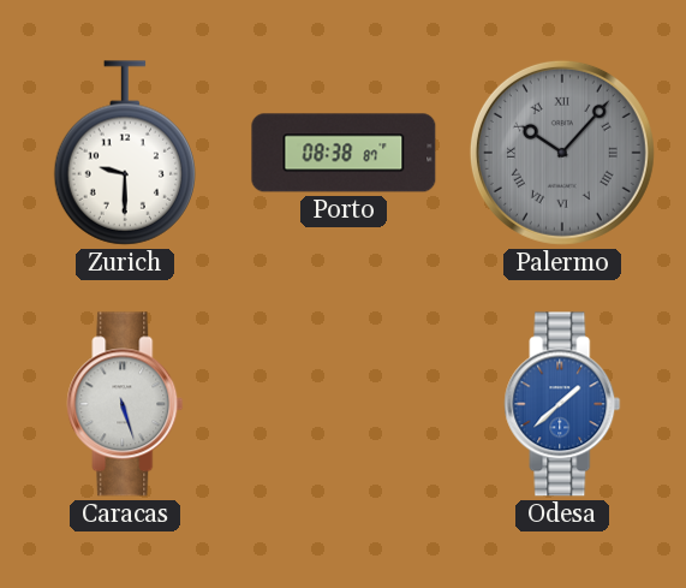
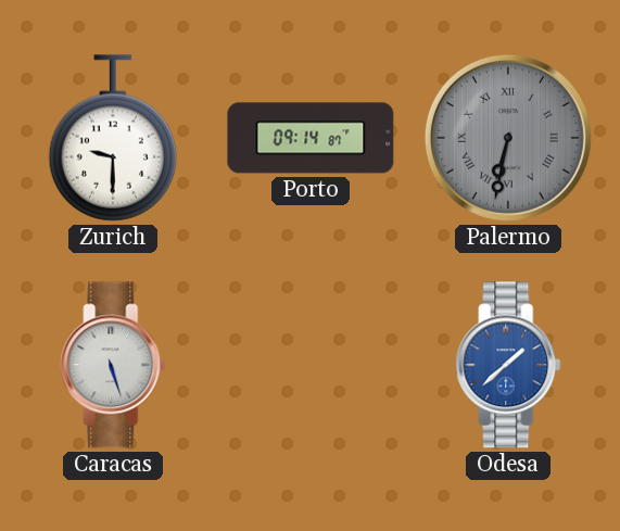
Porto: 08:38 -> 09:14 (311, 138)
Palermo: 10:07 -> 6:32 (508, 138)
